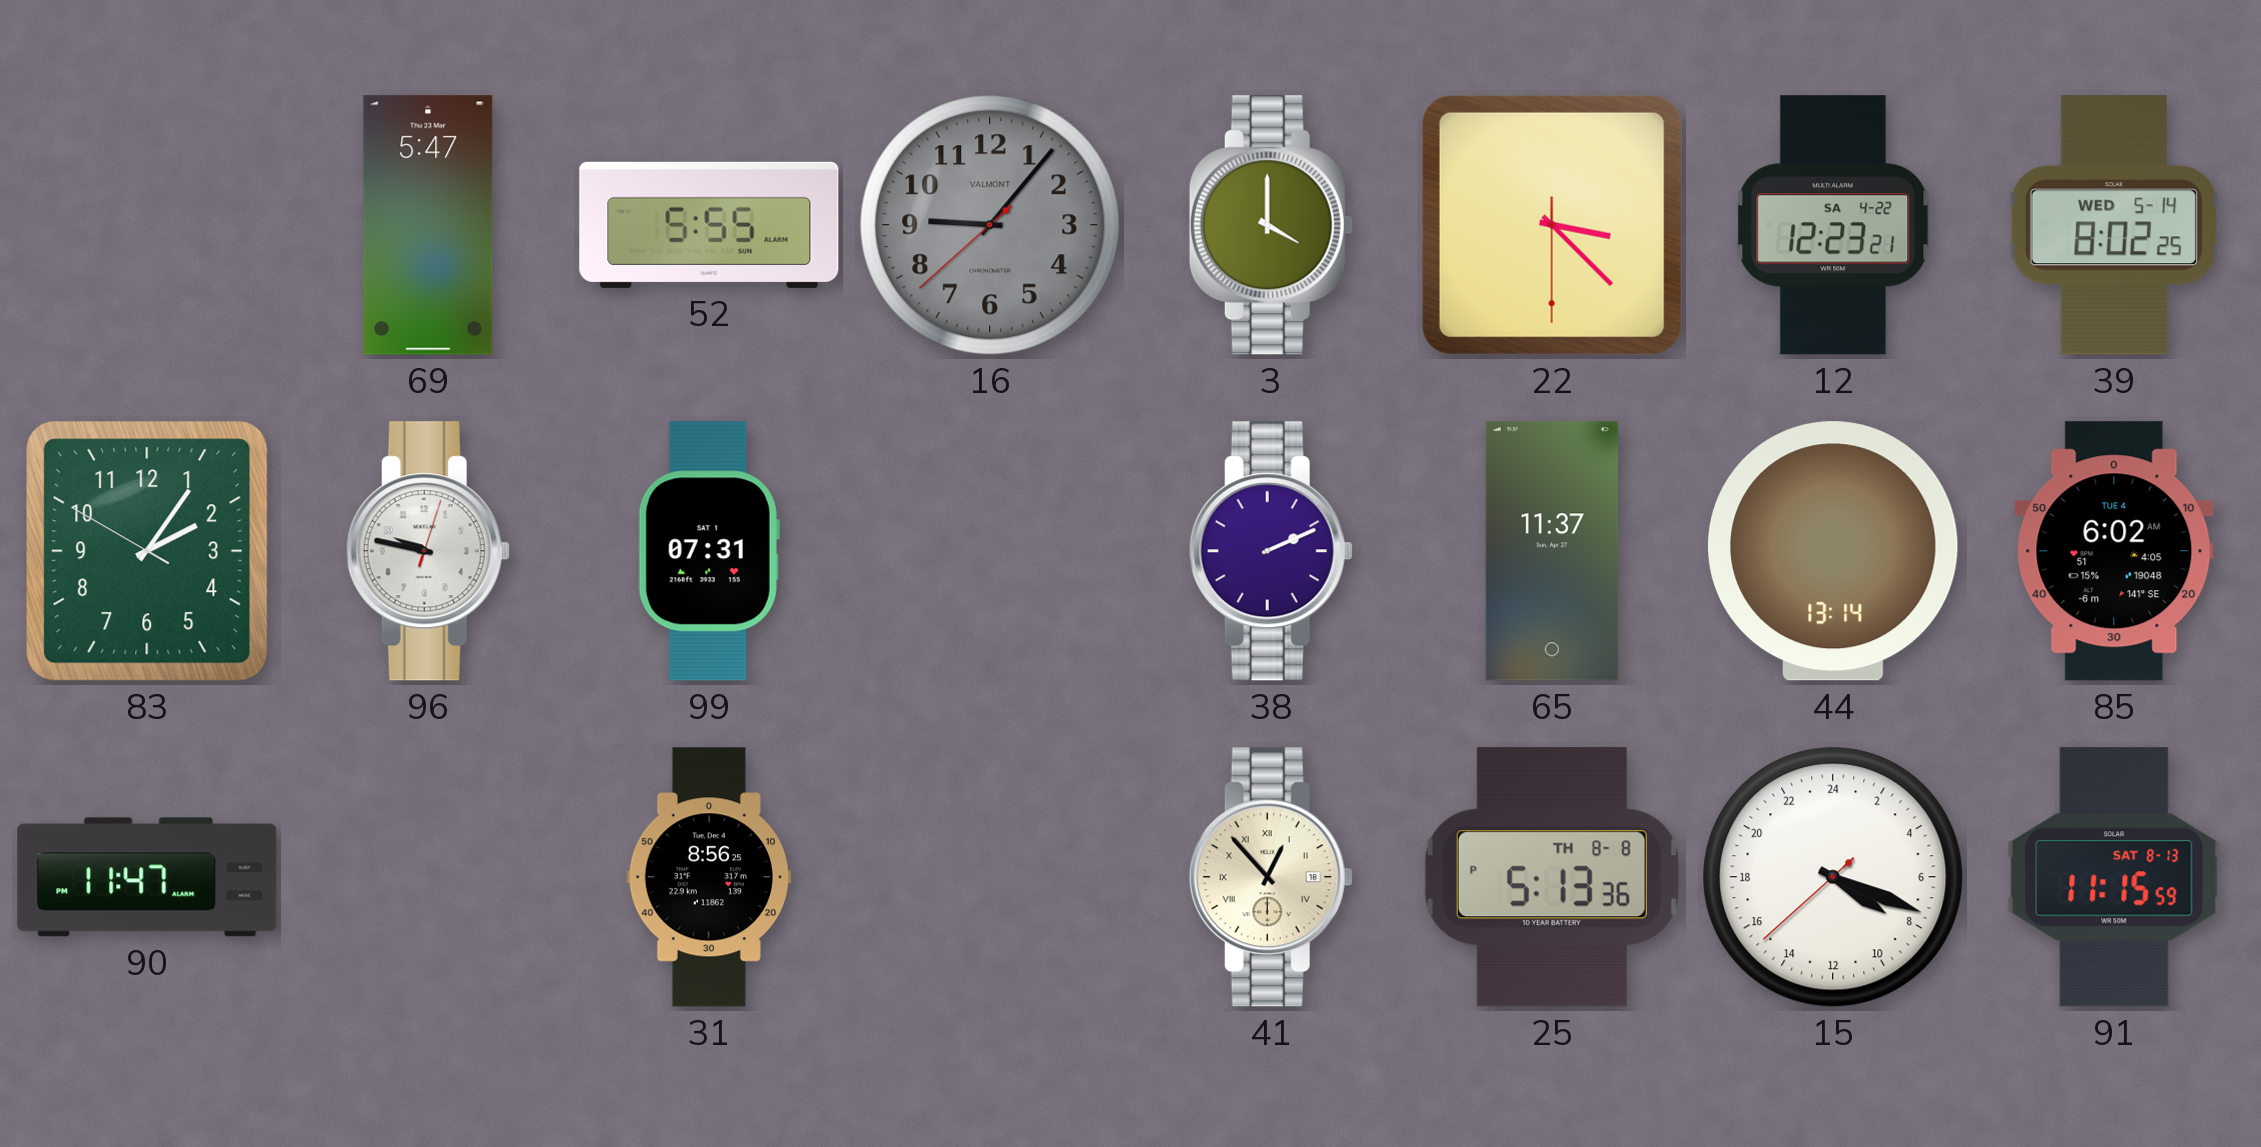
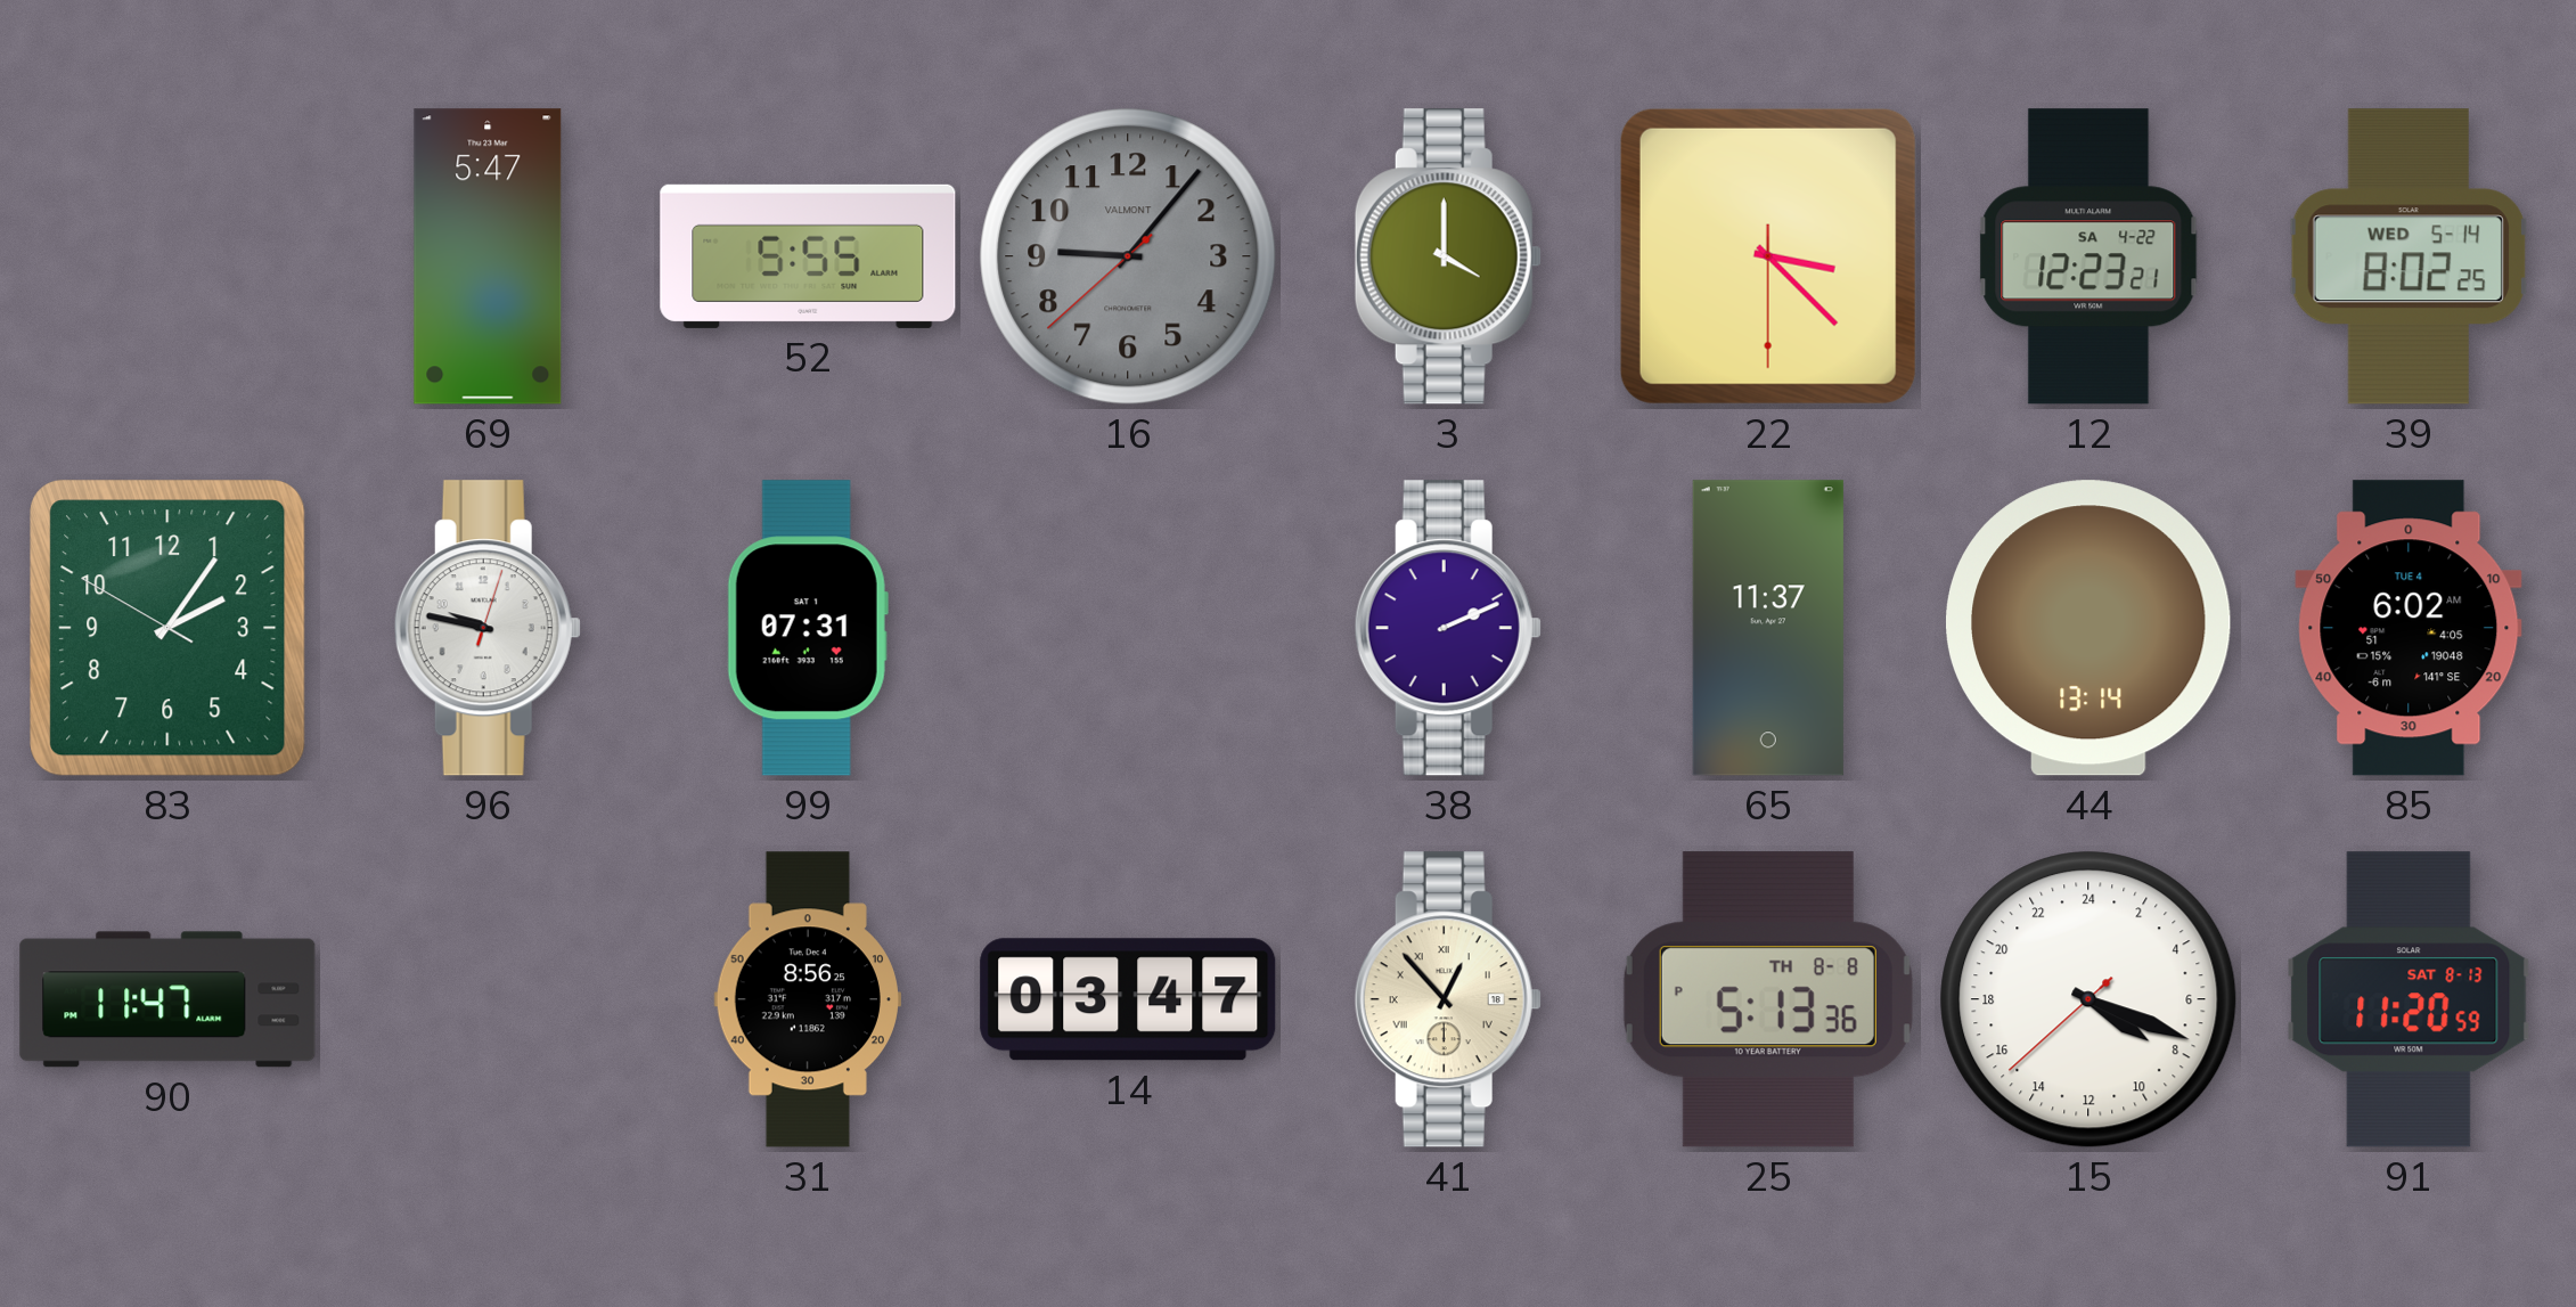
14: none -> 03:47 (1128, 999)
91: 11:15 -> 11:20 (2409, 999)
